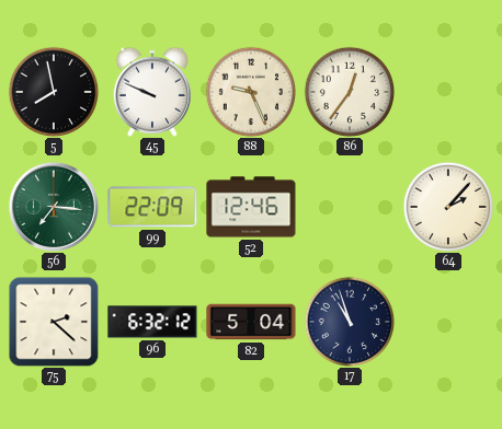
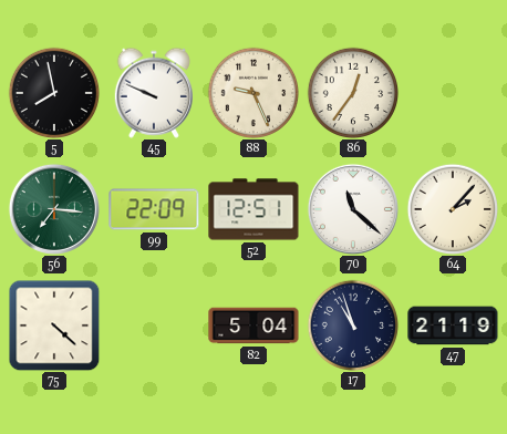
52: 12:46 -> 12:51 (253, 209)
70: none -> 11:22 (353, 209)
75: 2:22 -> 4:22 (54, 325)
96: 6:32 -> none (152, 322)
47: none -> 21:19 (453, 325)
